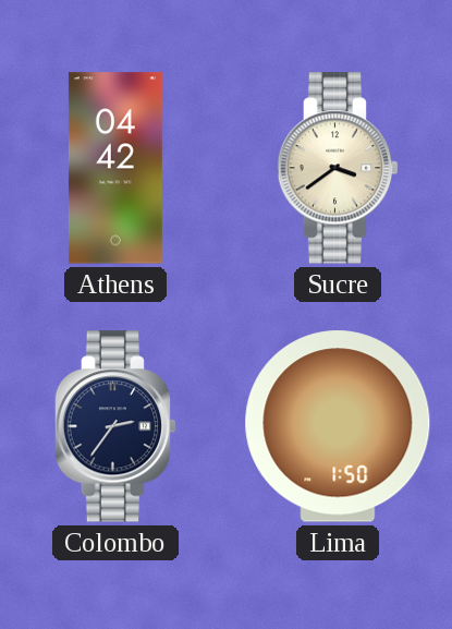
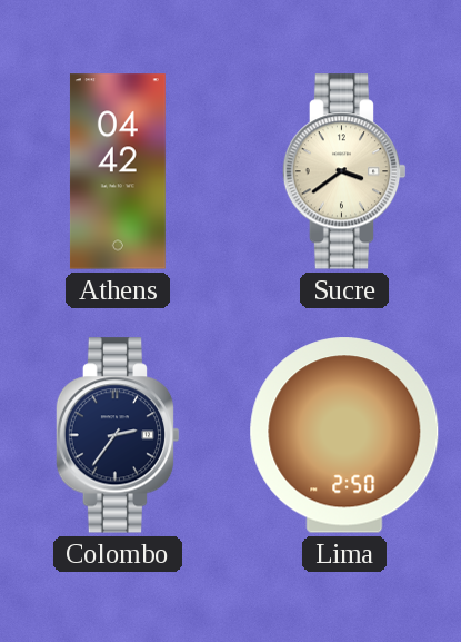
Lima: 1:50 -> 2:50 (344, 435)
